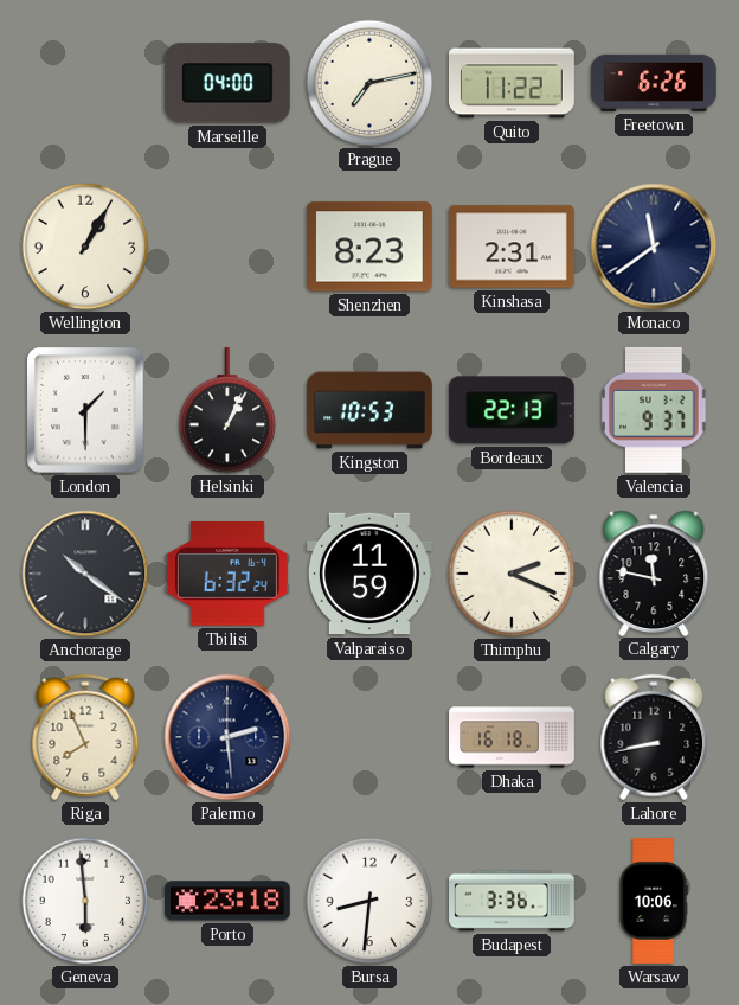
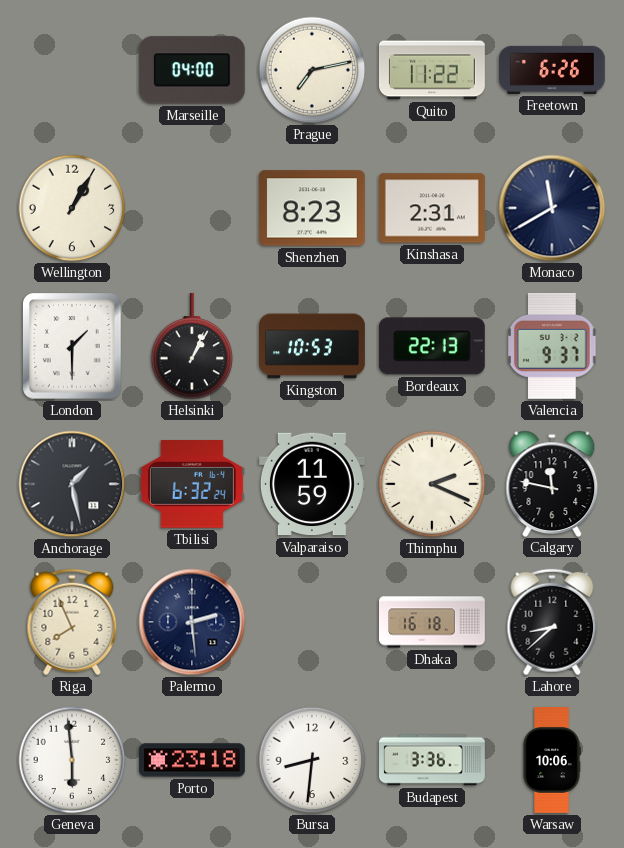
Monaco: 11:39 -> 11:40 (552, 208)
Anchorage: 10:21 -> 1:28 (72, 484)
Lahore: 8:43 -> 8:38 (552, 622)
